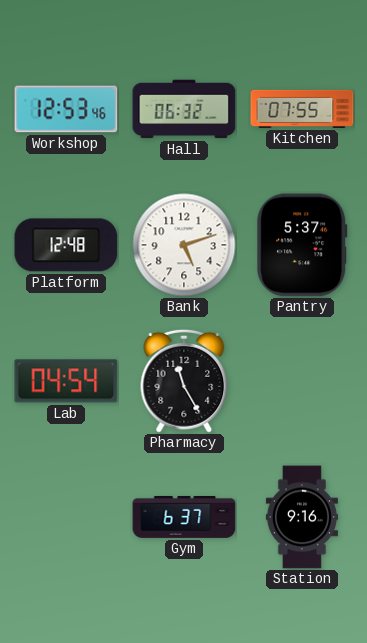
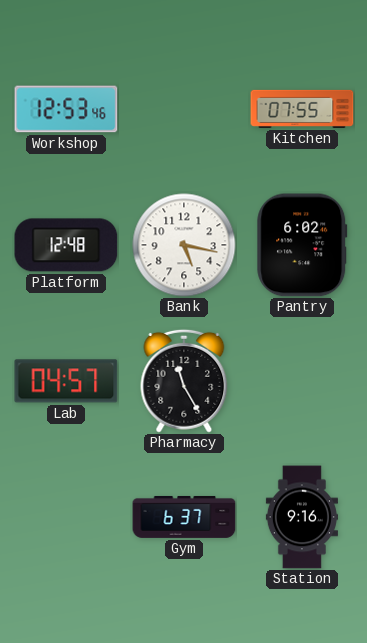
Hall: 06:32 -> none (184, 109)
Bank: 5:12 -> 5:17 (184, 245)
Pantry: 5:37 -> 6:02 (302, 245)
Lab: 04:54 -> 04:57 (66, 381)
